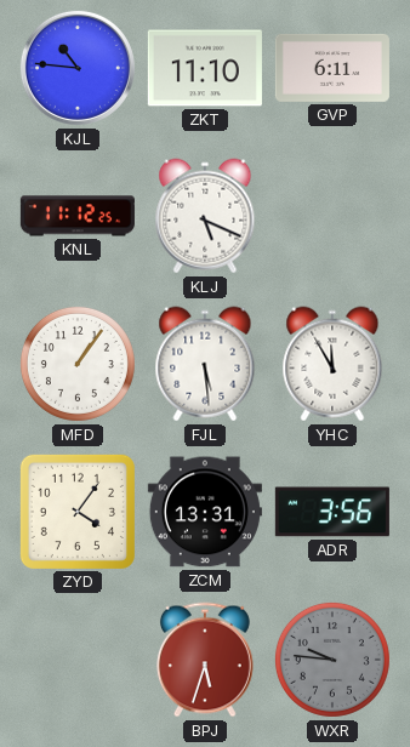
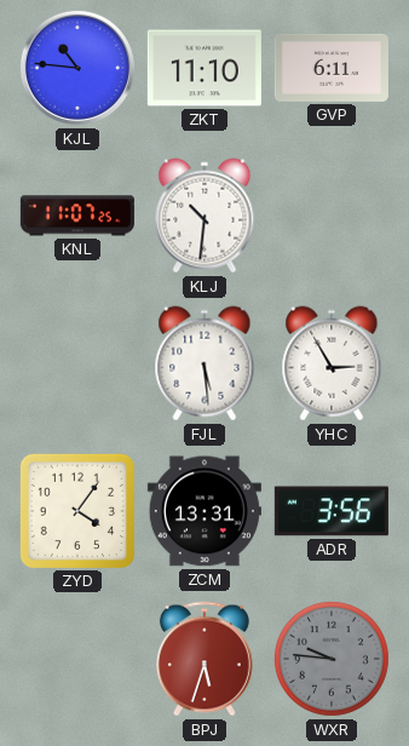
KNL: 11:12 -> 11:07 (77, 216)
KLJ: 5:19 -> 10:31 (204, 216)
MFD: 1:06 -> none (78, 364)
YHC: 11:55 -> 2:55 (332, 363)
